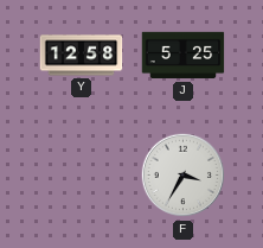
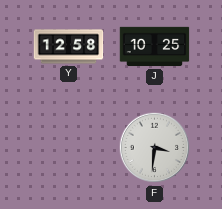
J: 5:25 -> 10:25 (155, 47)
F: 3:35 -> 3:31 (155, 148)
